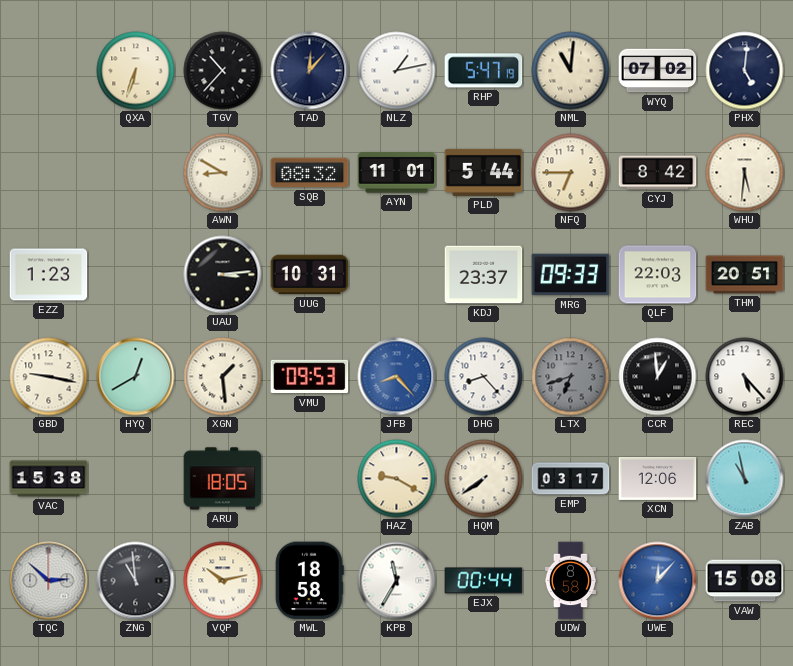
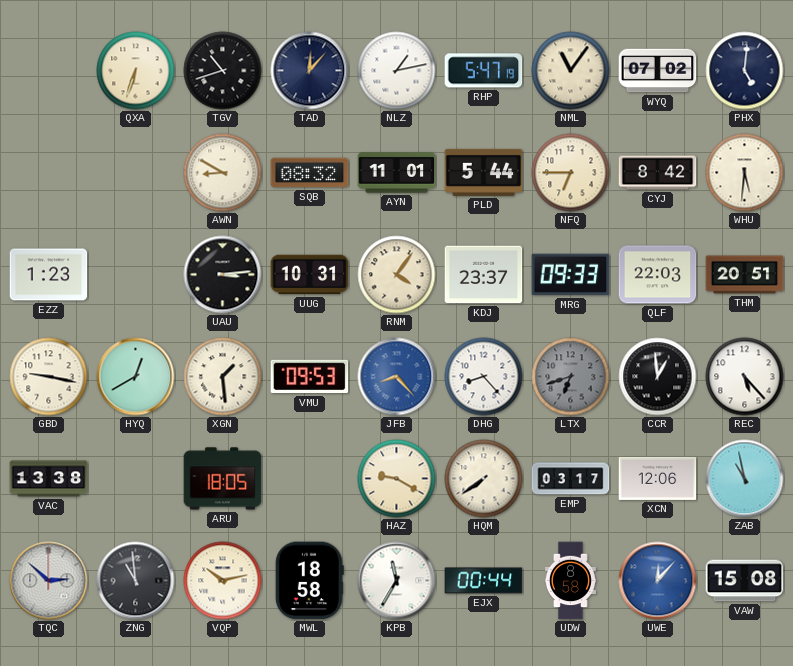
TGV: 10:37 -> 10:42 (223, 71)
NML: 11:01 -> 11:06 (571, 71)
RNM: none -> 4:06 (397, 275)
VAC: 15:38 -> 13:38 (49, 479)
